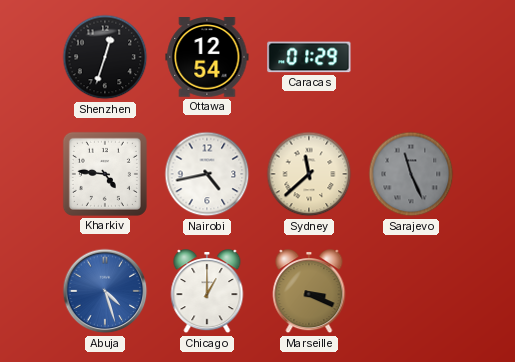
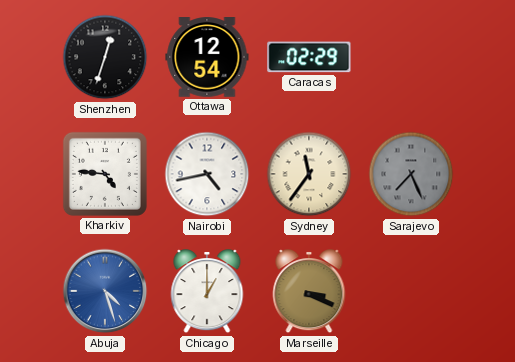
Caracas: 01:29 -> 02:29 (309, 57)
Sydney: 11:38 -> 11:36 (309, 174)
Sarajevo: 11:26 -> 7:26 (411, 174)
